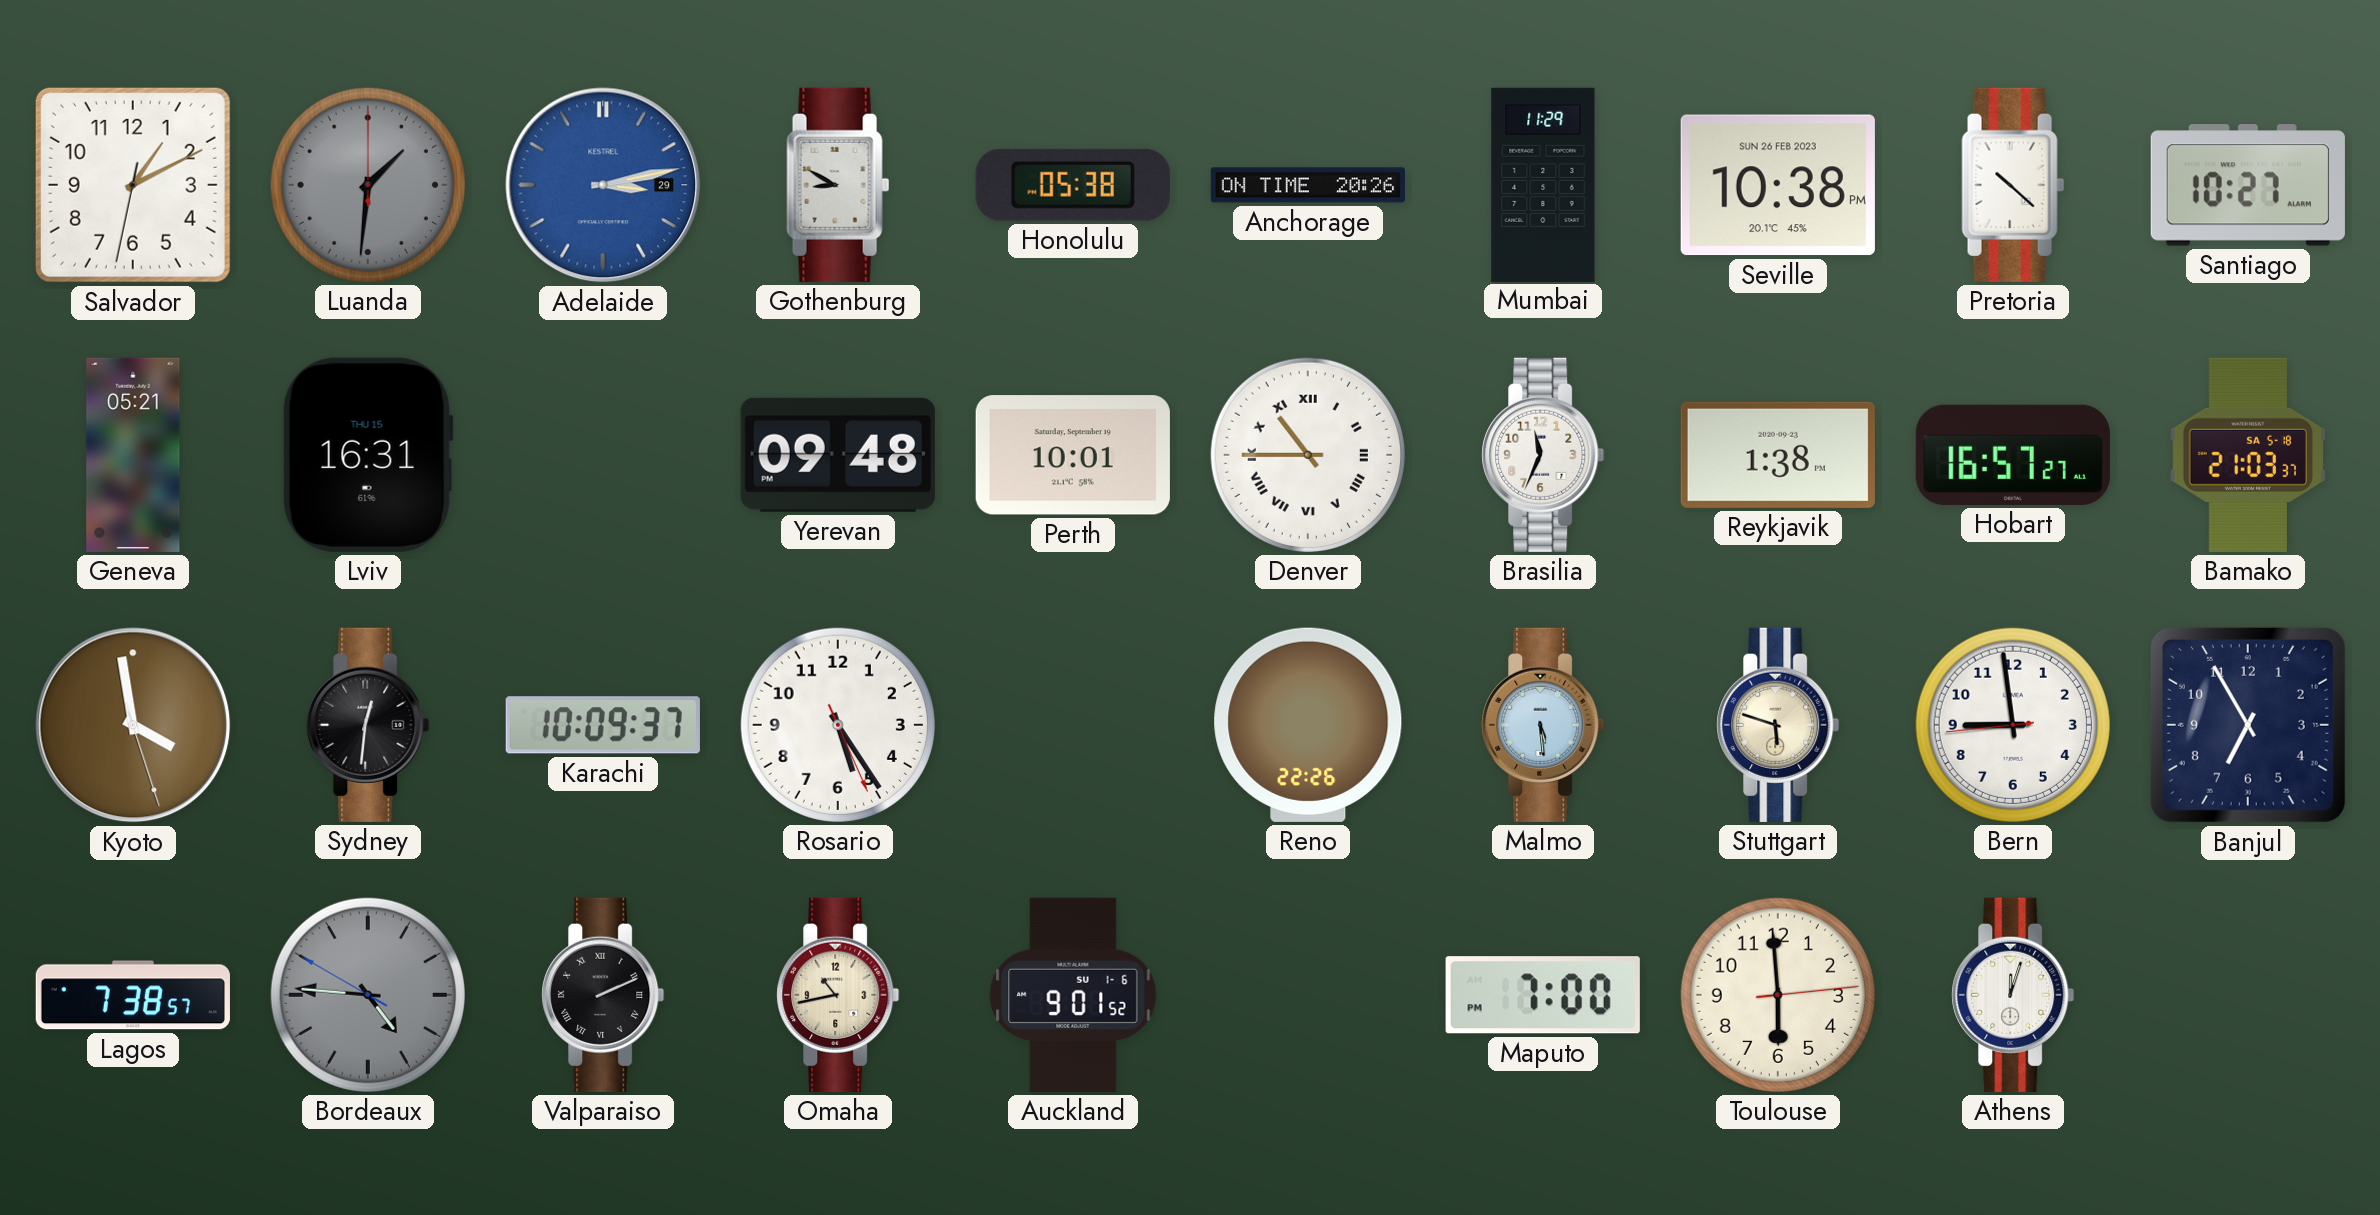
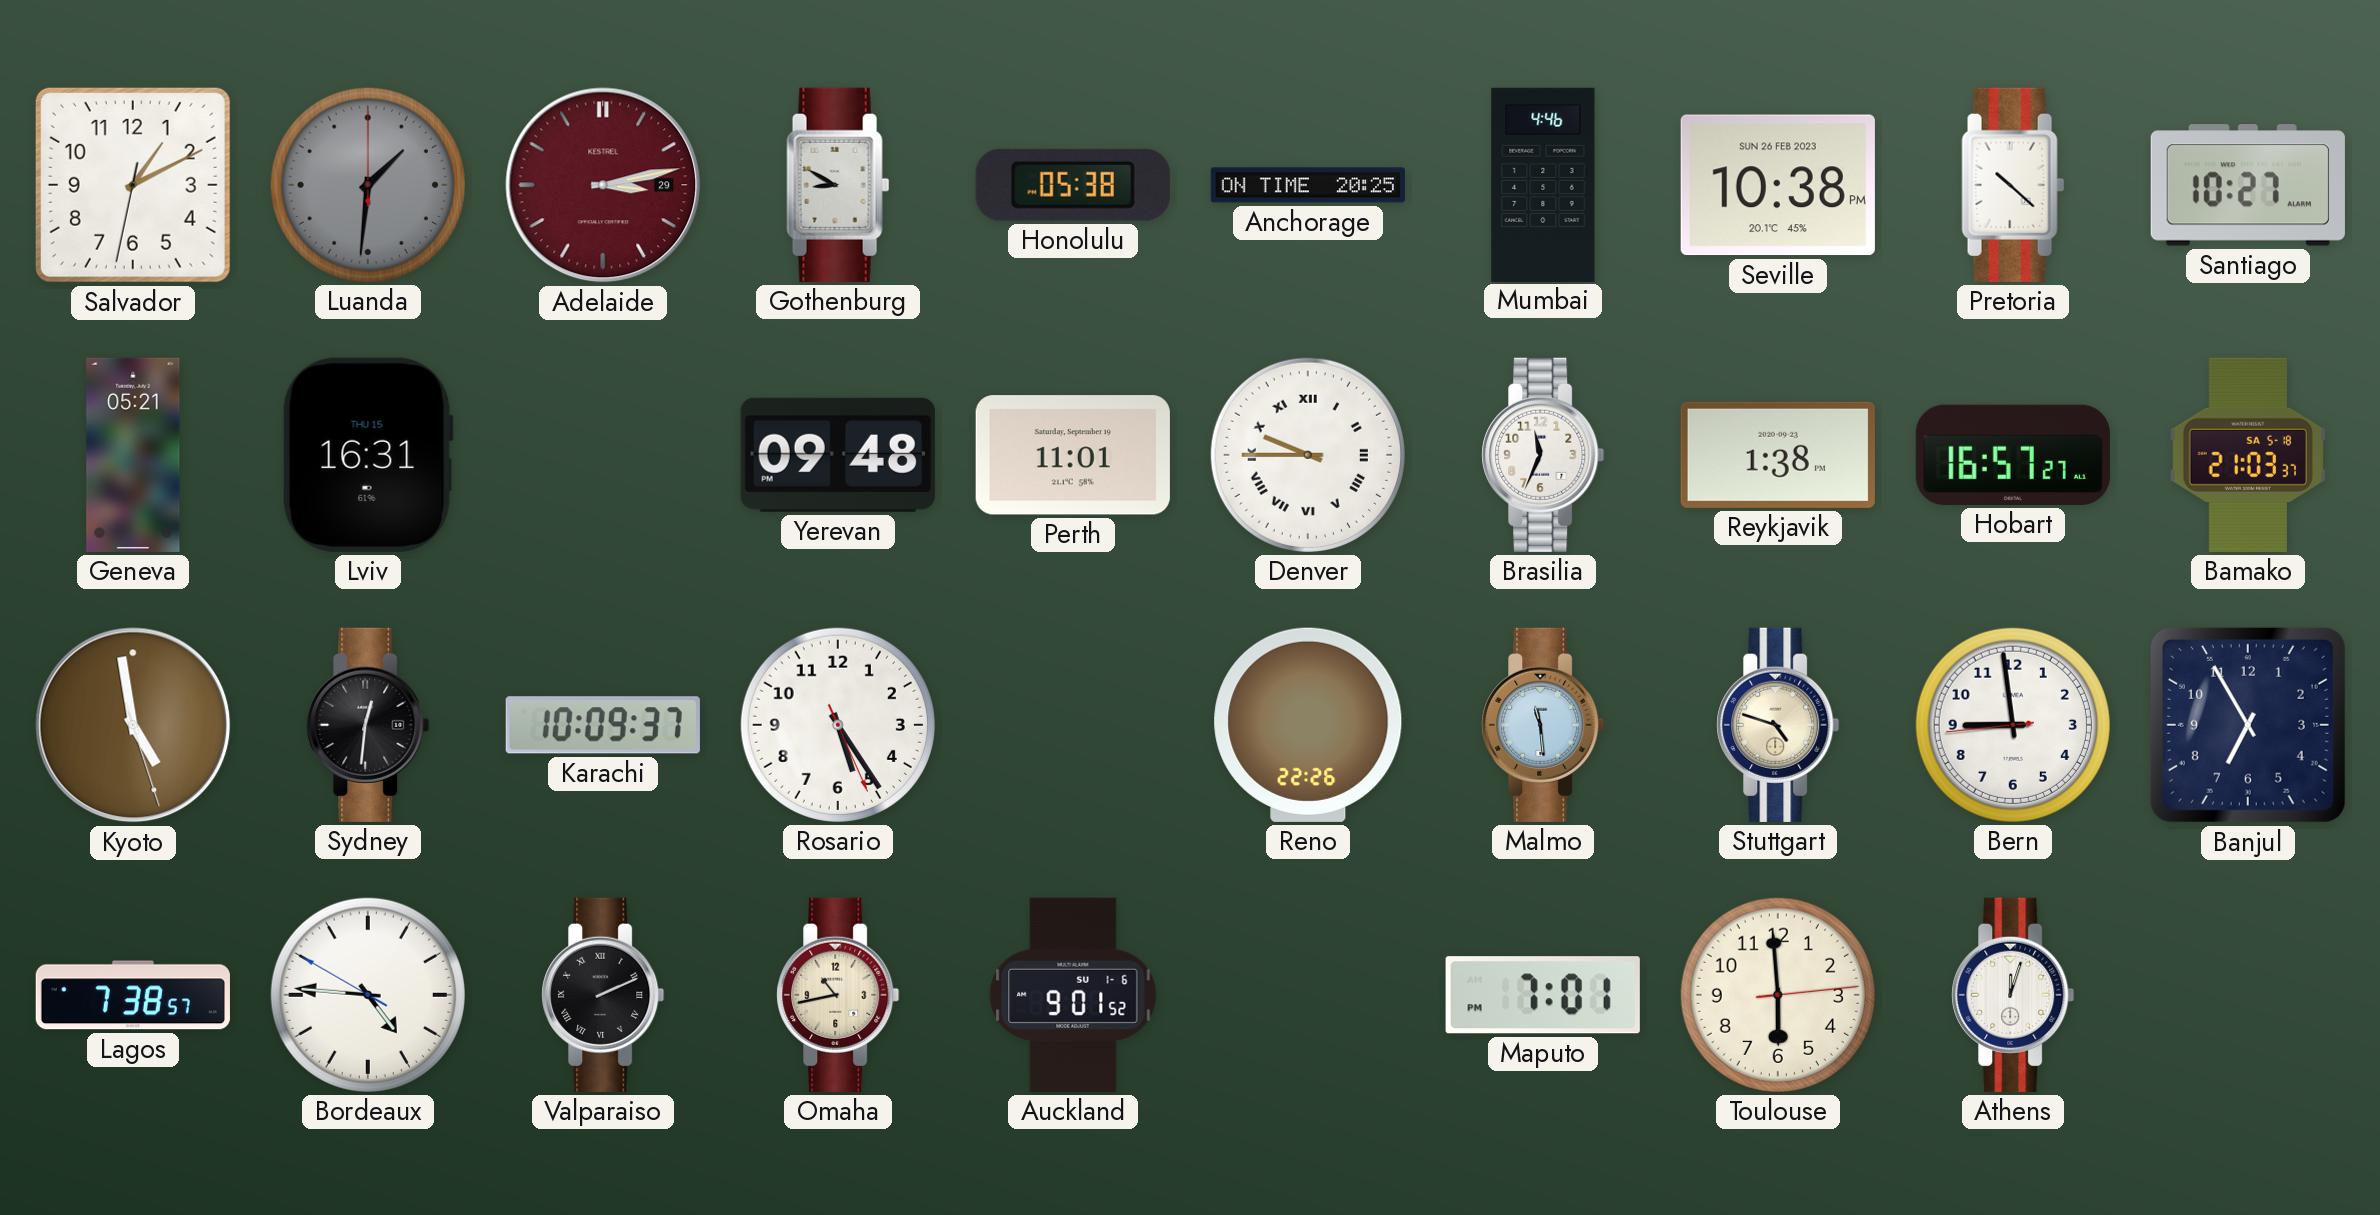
Adelaide dial: blue -> burgundy (603, 185)
Anchorage: 20:26 -> 20:25 (1307, 185)
Mumbai: 11:29 -> 4:46 (1543, 184)
Perth: 10:01 -> 11:01 (1073, 455)
Denver: 10:45 -> 9:45 (1308, 455)
Kyoto: 3:58 -> 4:58 (133, 725)
Malmo: 5:29 -> 11:29 (1543, 725)
Stuttgart: 5:48 -> 4:48 (1778, 725)
Bordeaux dial: grey -> white (368, 995)
Maputo: 7:00 -> 7:01 (1543, 995)
